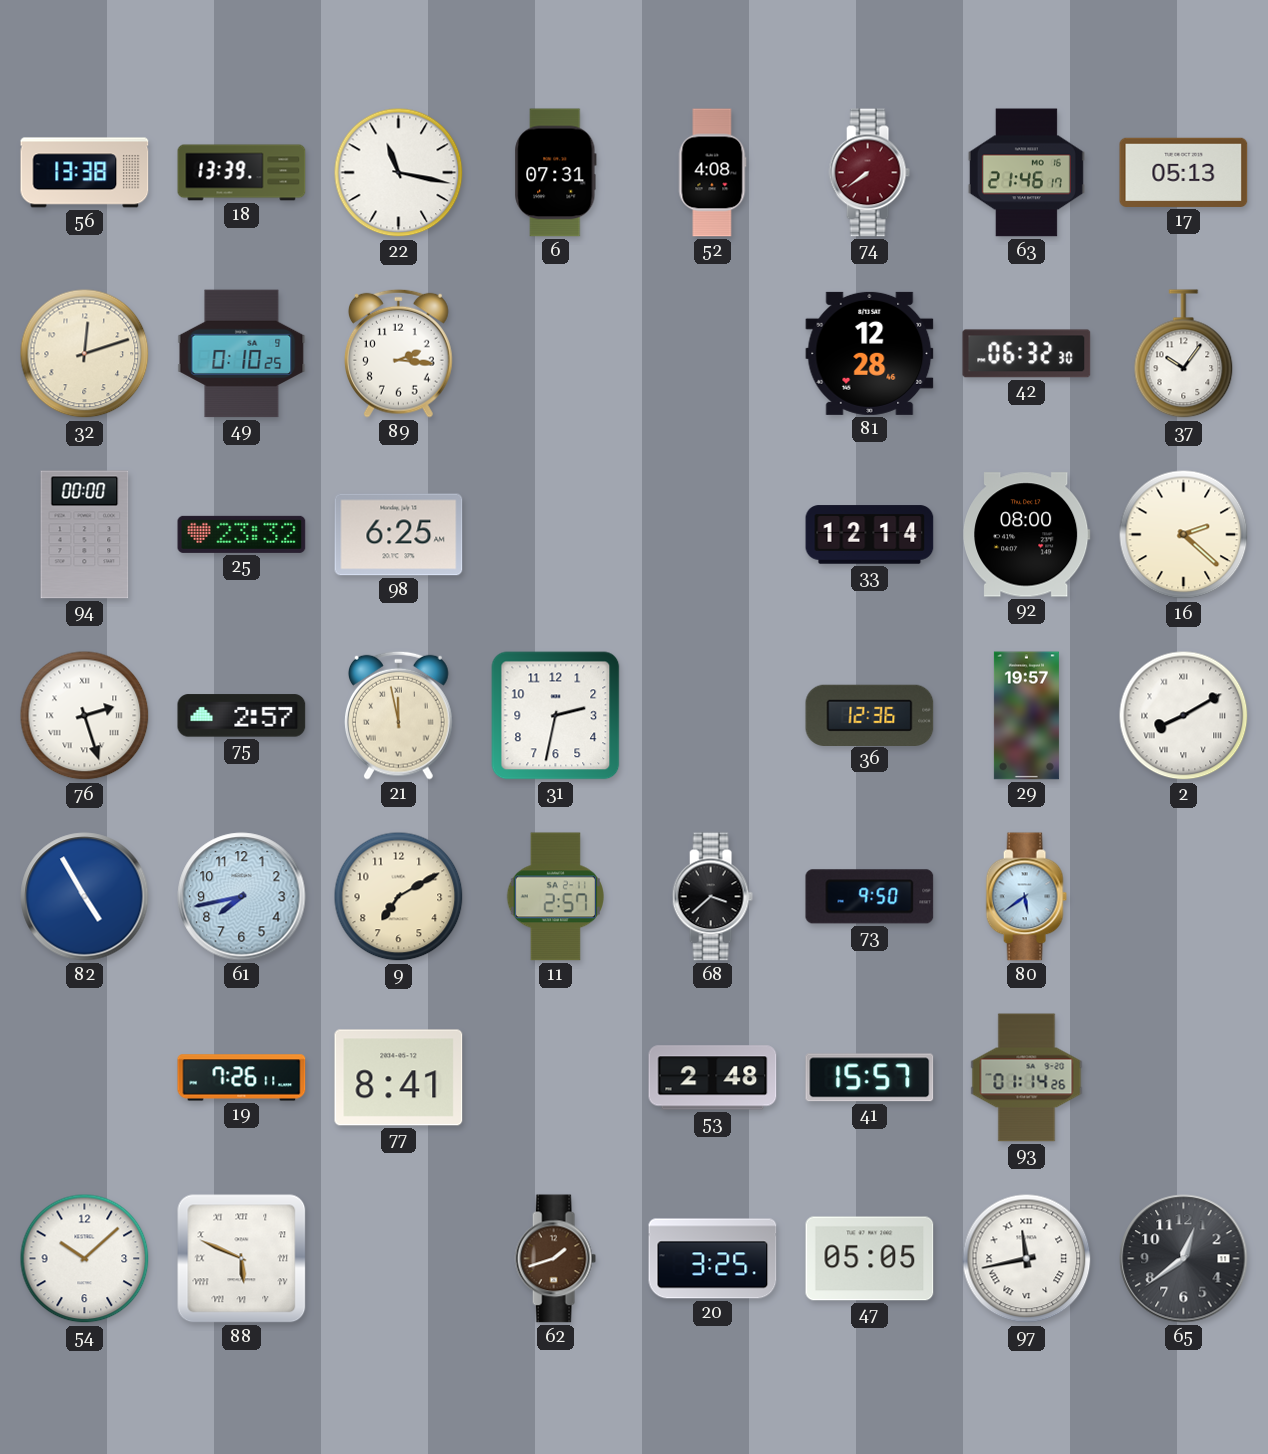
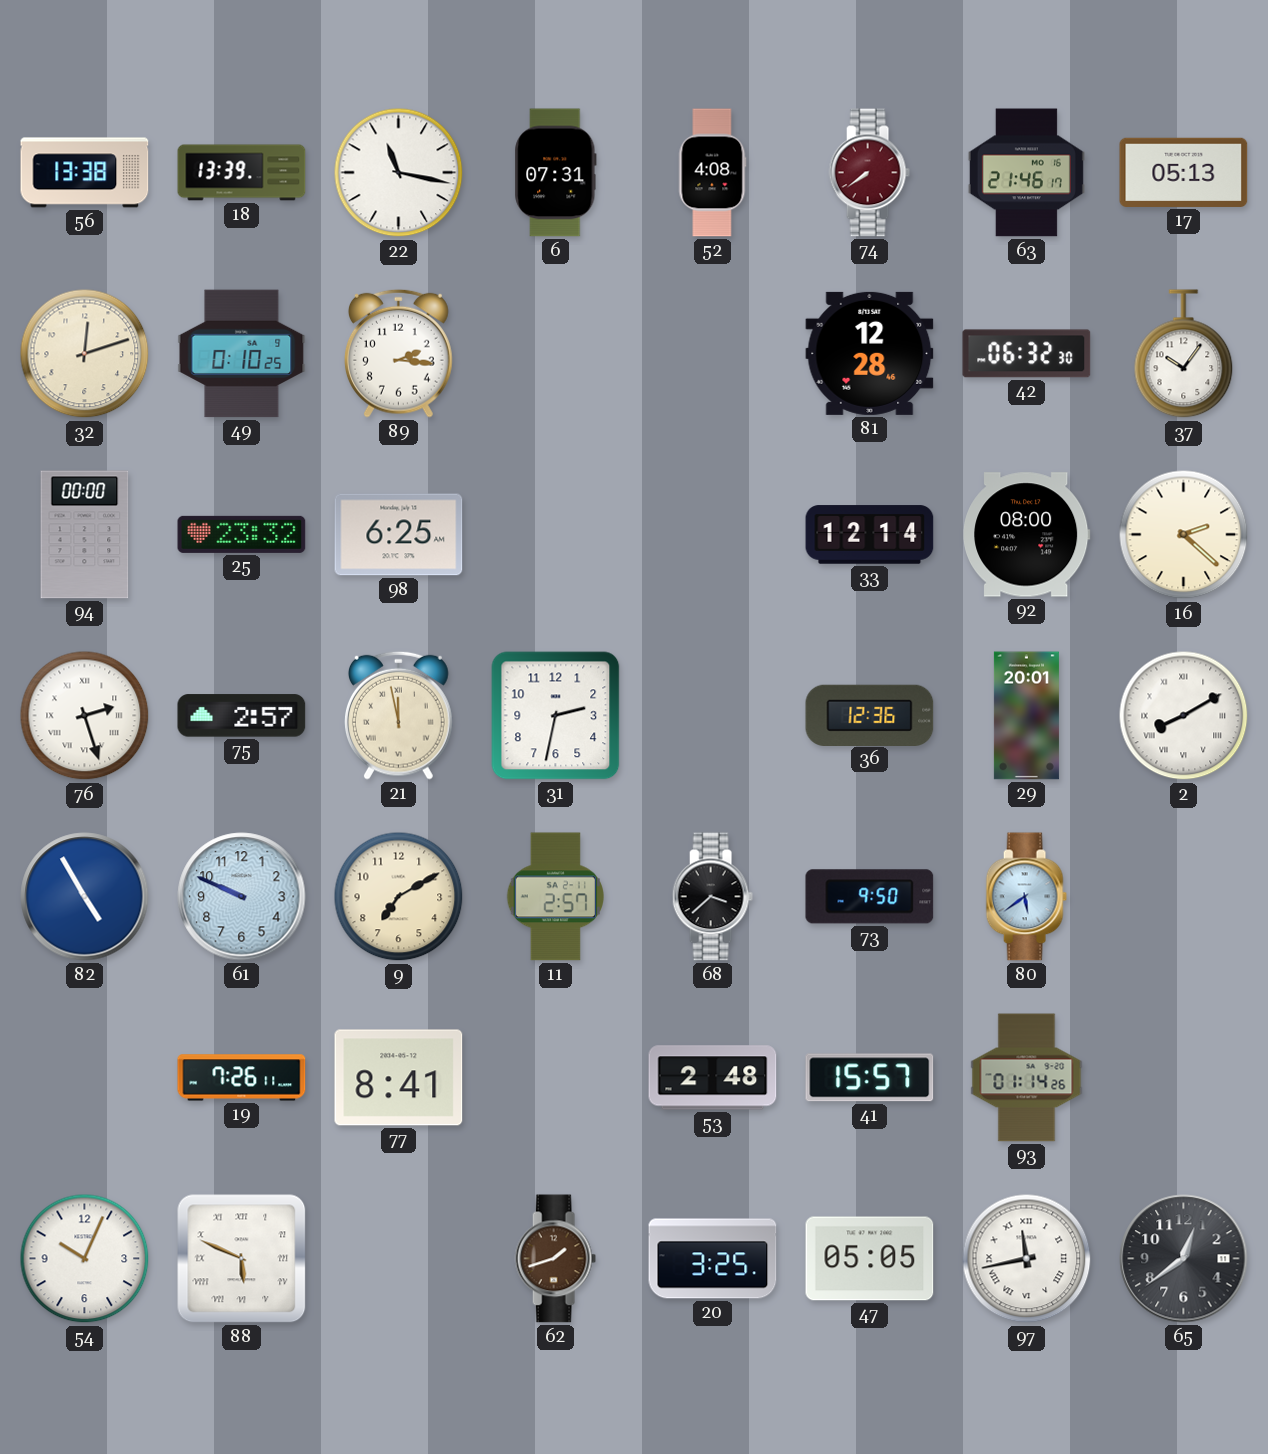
29: 19:57 -> 20:01 (1026, 716)
61: 7:43 -> 9:49 (242, 897)
54: 10:08 -> 10:04 (85, 1259)
